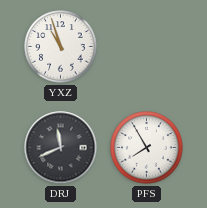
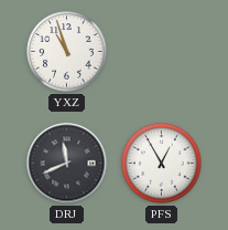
PFS: 7:55 -> 12:55 (162, 164)
